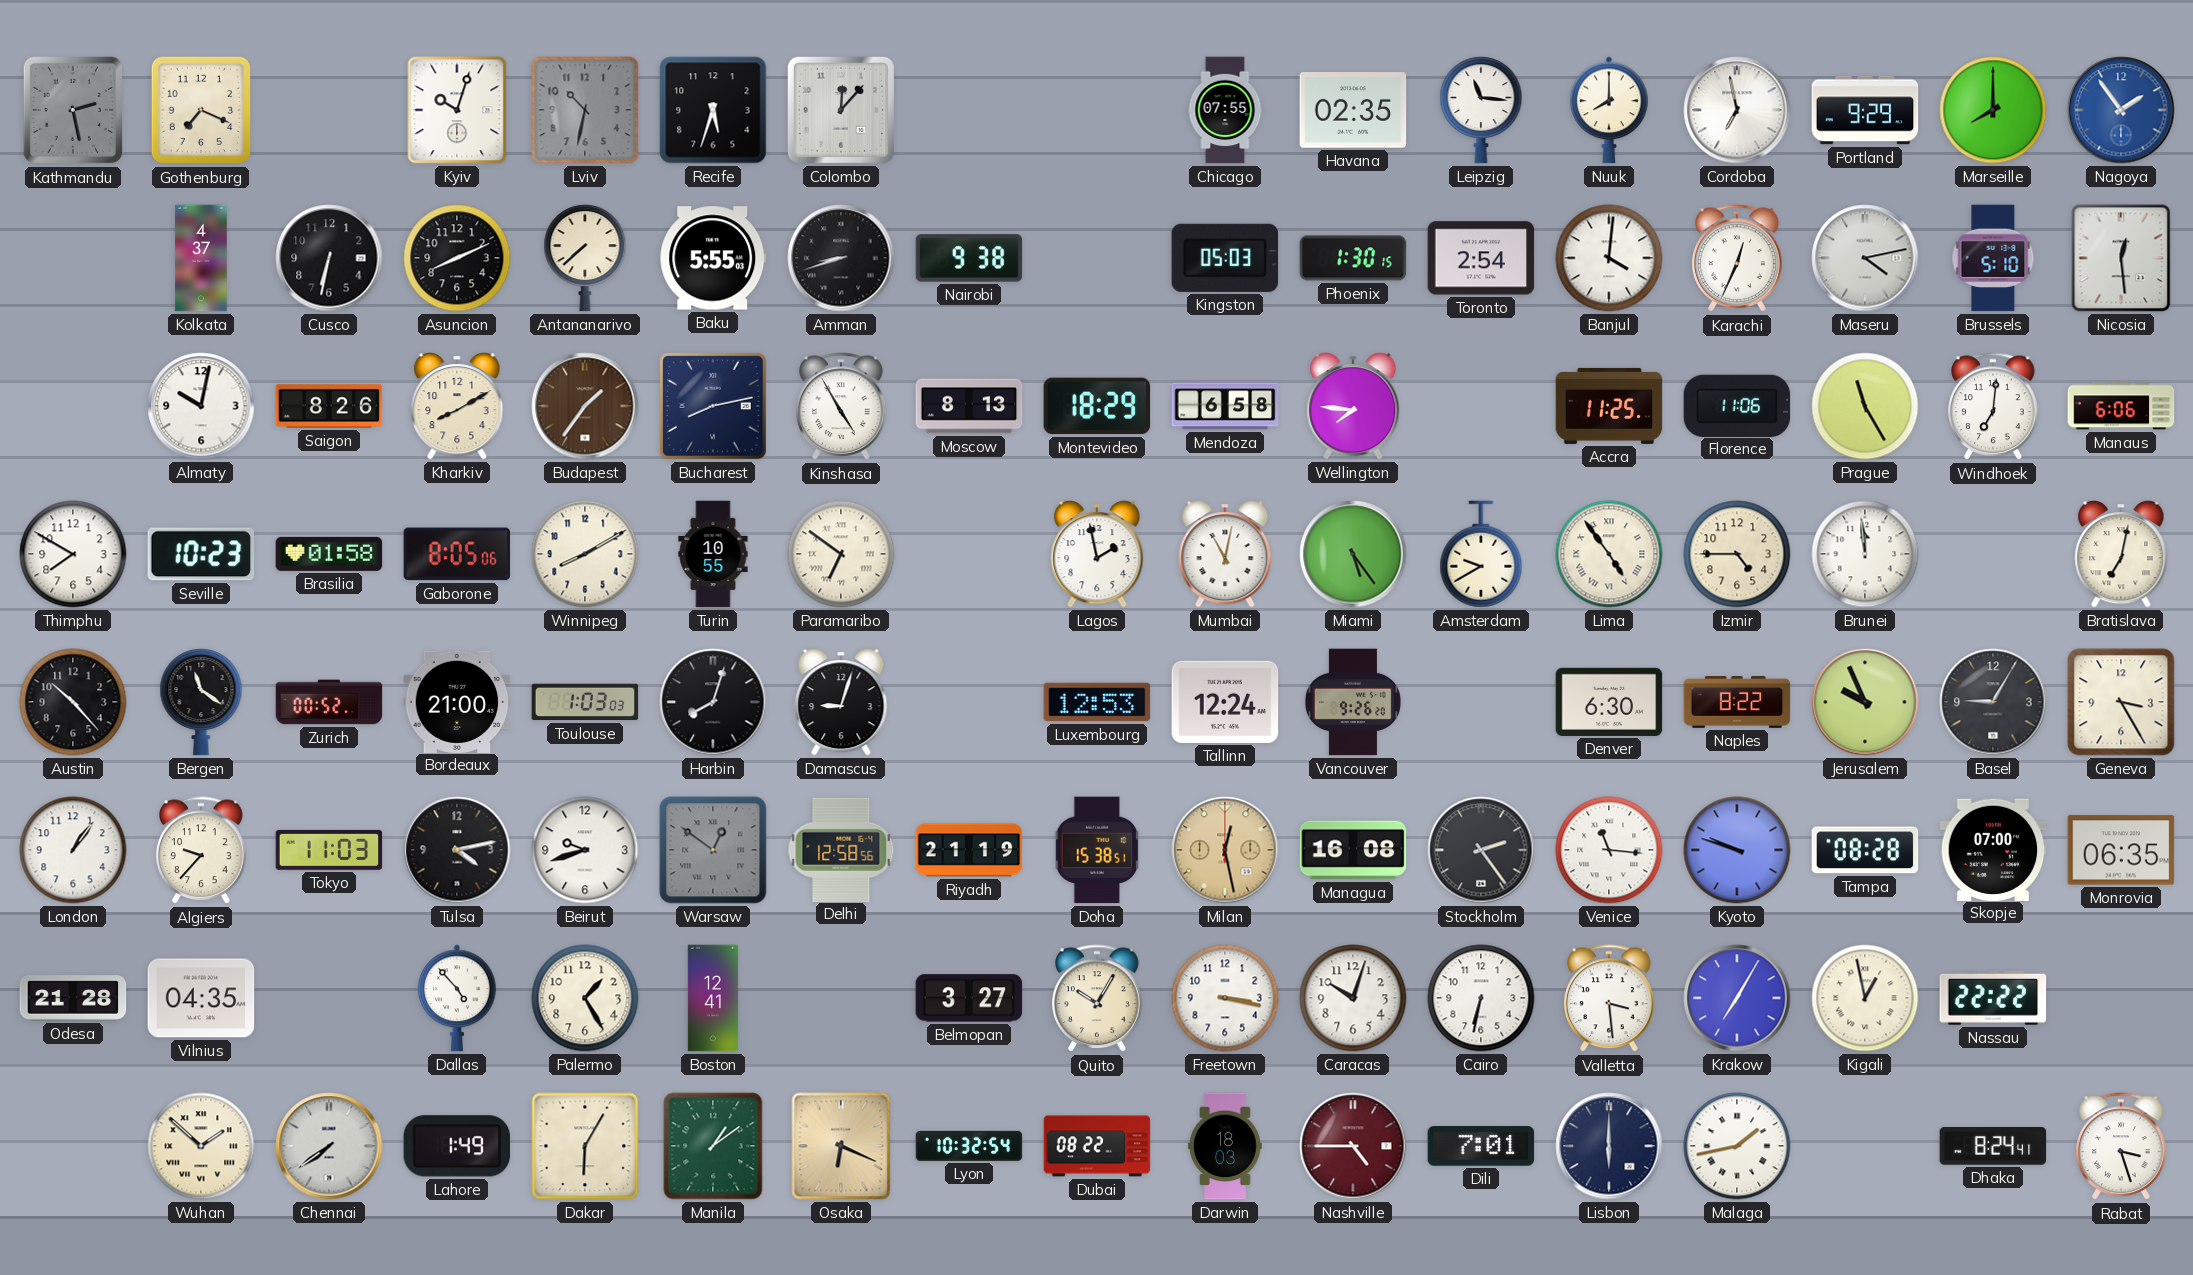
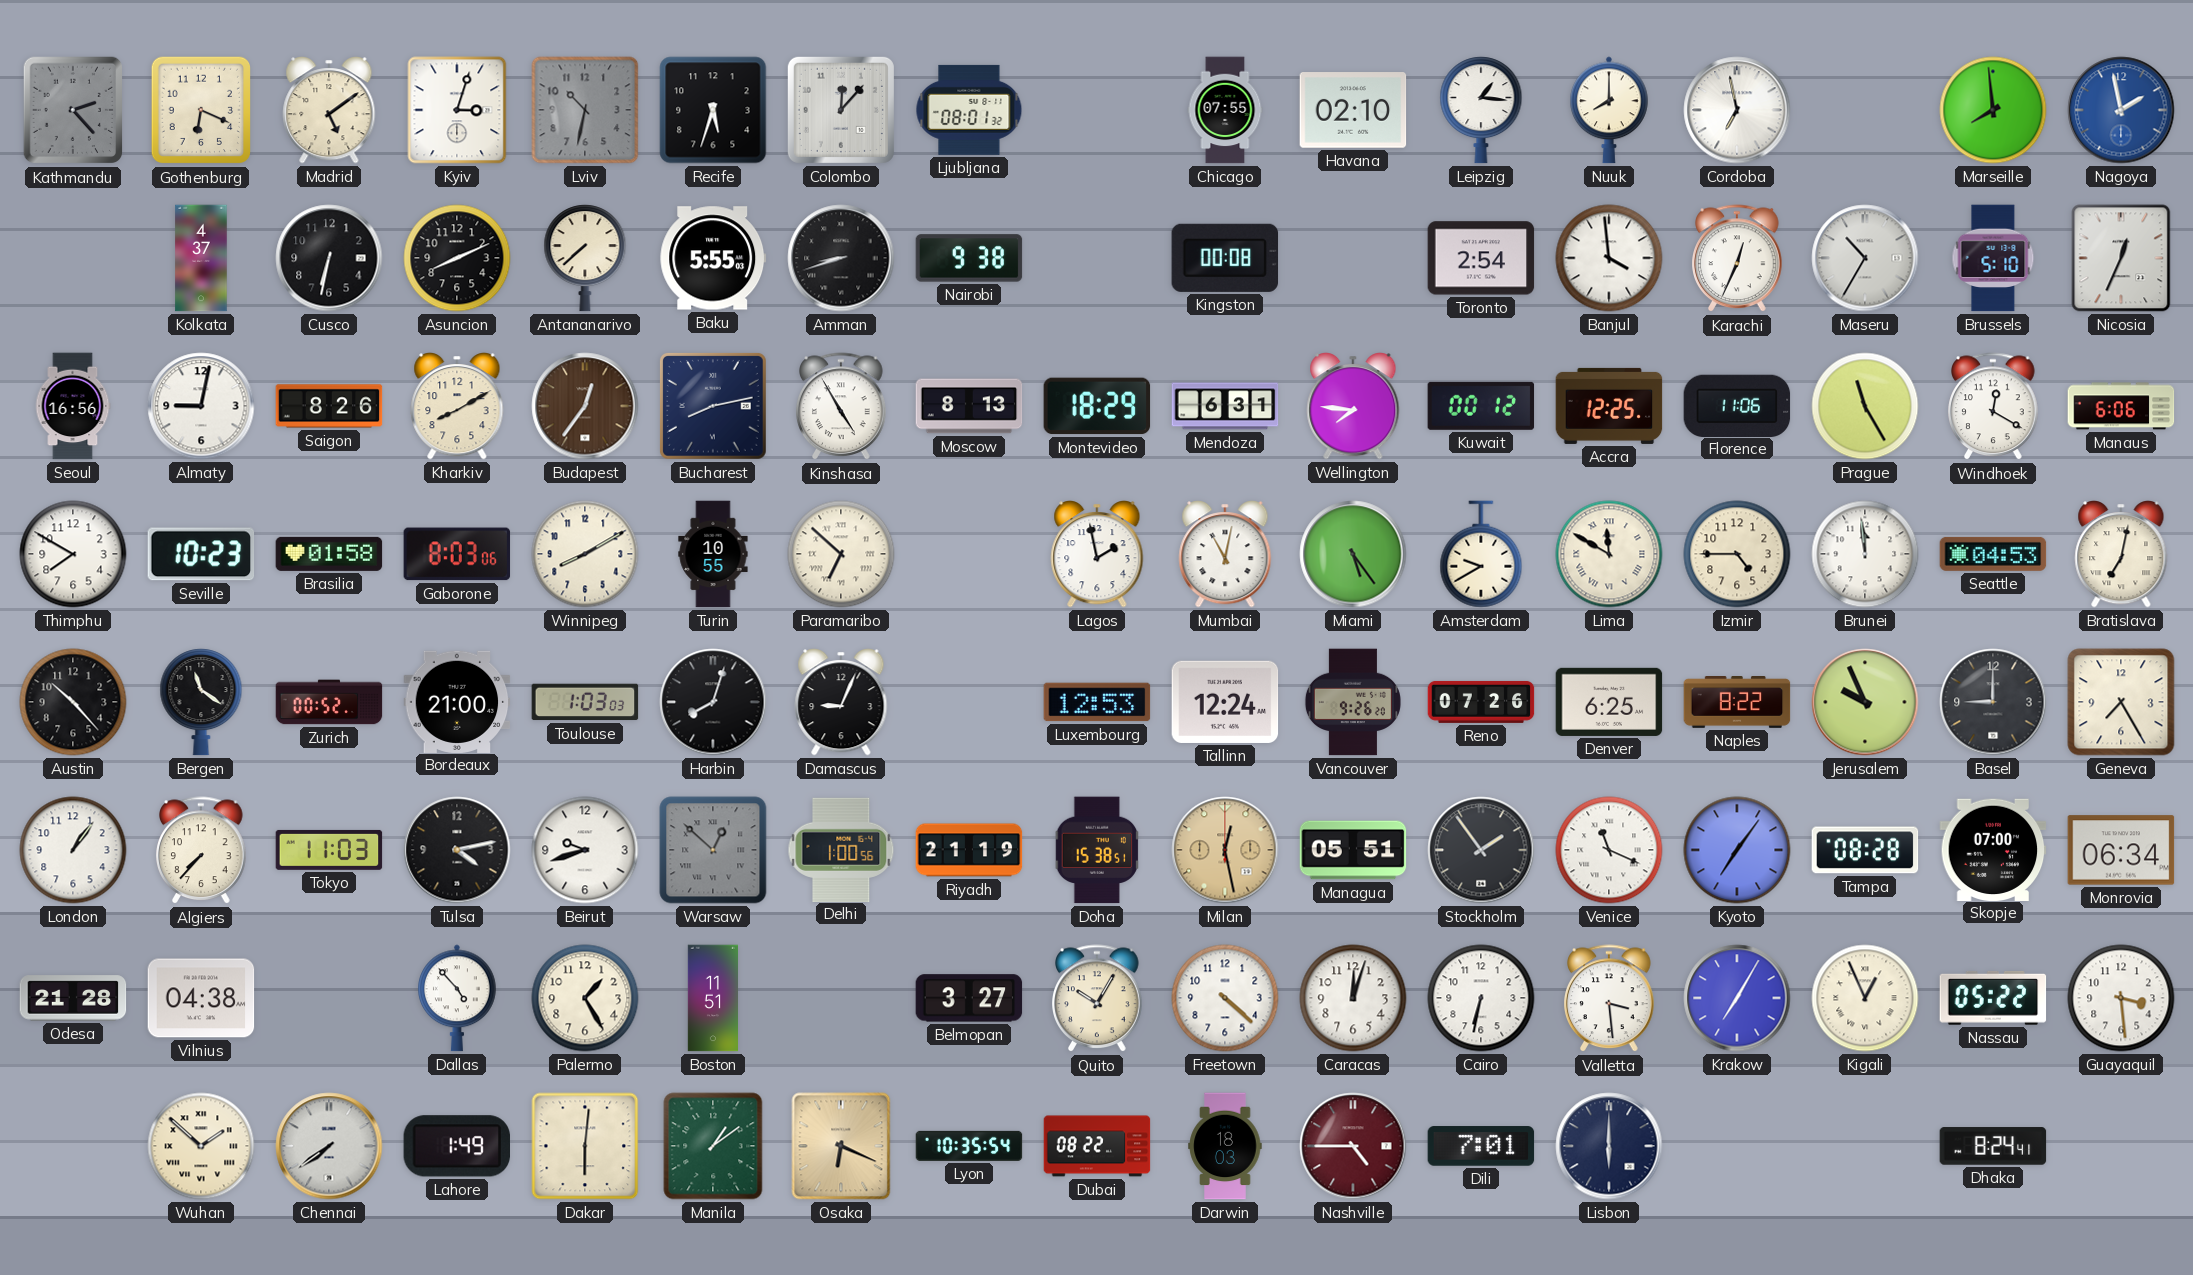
Kathmandu: 2:28 -> 2:23 (72, 110)
Gothenburg: 7:19 -> 6:19 (200, 110)
Madrid: none -> 5:09 (329, 110)
Kyiv: 10:03 -> 3:03 (457, 110)
Ljubljana: none -> 08:01 (969, 110)
Havana: 02:35 -> 02:10 (1353, 110)
Leipzig: 11:16 -> 1:16 (1481, 110)
Portland: 9:29 -> none (1865, 110)
Marseille: 8:00 -> 7:59 (1993, 110)
Nagoya: 1:54 -> 1:58 (2121, 110)
Kingston: 05:03 -> 00:08 (1225, 258)
Phoenix: 1:30 -> none (1353, 258)
Banjul: 4:01 -> 3:59 (1609, 258)
Maseru: 4:13 -> 10:35 (1865, 258)
Nicosia: 12:29 -> 12:34 (2121, 258)
Seoul: none -> 16:56 (73, 406)
Almaty: 10:02 -> 9:02 (201, 406)
Budapest: 1:36 -> 12:36 (585, 406)
Mendoza: 6:58 -> 6:31 (1225, 406)
Kuwait: none -> 00:12 (1481, 406)
Accra: 11:25 -> 12:25 (1609, 406)
Windhoek: 7:01 -> 12:20 (1993, 407)
Gaborone: 8:05 -> 8:03 (457, 554)
Paramaribo: 6:51 -> 6:52 (841, 554)
Lima: 4:54 -> 11:50 (1609, 554)
Seattle: none -> 04:53 (1993, 554)
Damascus: 9:03 -> 9:04 (841, 702)
Reno: none -> 07:26 (1481, 702)
Denver: 6:30 -> 6:25 (1609, 702)
Basel: 9:05 -> 9:00 (1993, 702)
Geneva: 3:25 -> 7:25 (2121, 702)
Algiers: 9:37 -> 7:37 (201, 851)
Warsaw: 12:51 -> 12:52 (713, 850)
Delhi: 12:58 -> 1:00 (841, 849)
Managua: 16:08 -> 05:51 (1353, 850)
Stockholm: 2:24 -> 1:54 (1481, 850)
Venice: 11:16 -> 11:19 (1609, 850)
Kyoto: 9:48 -> 7:06 (1737, 850)
Monrovia: 06:35 -> 06:34 (2121, 850)
Vilnius: 04:35 -> 04:38 (201, 998)
Boston: 12:41 -> 11:51 (713, 998)
Freetown: 3:17 -> 4:22 (1225, 998)
Caracas: 10:03 -> 12:03 (1353, 998)
Kigali: 12:58 -> 12:56 (1865, 998)
Nassau: 22:22 -> 05:22 (1993, 998)
Guayaquil: none -> 3:29 (2121, 998)
Dakar: 6:05 -> 6:01 (585, 1146)
Lyon: 10:32 -> 10:35 (969, 1146)
Malaga: 1:43 -> none (1737, 1146)
Rabat: 3:27 -> none (2121, 1147)
